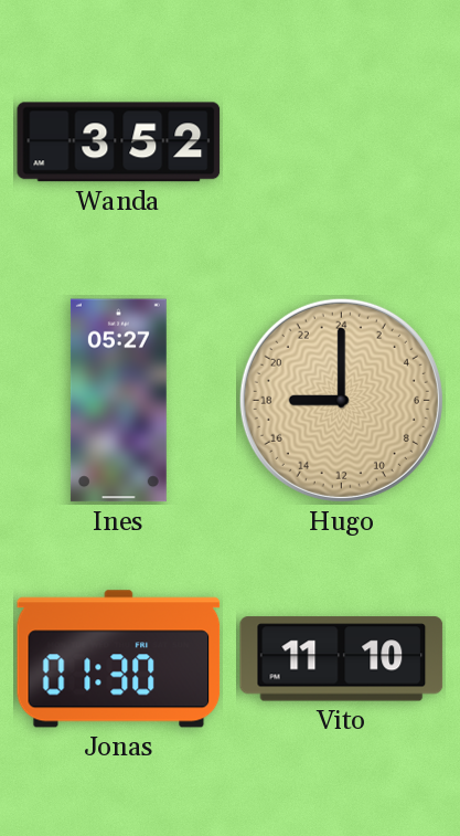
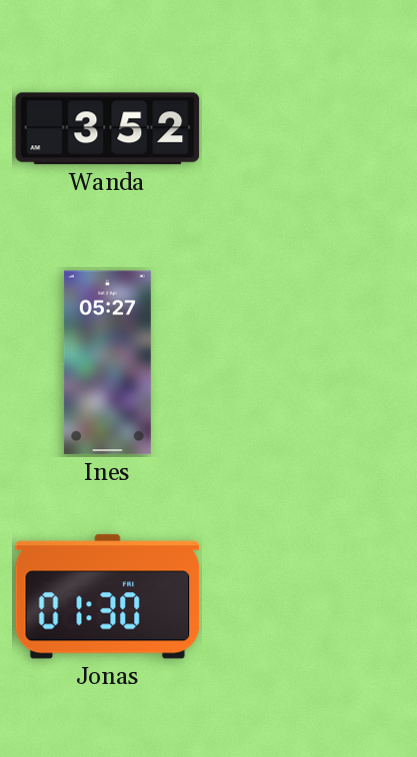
Hugo: 18:00 -> none (341, 400)
Vito: 11:10 -> none (342, 659)
